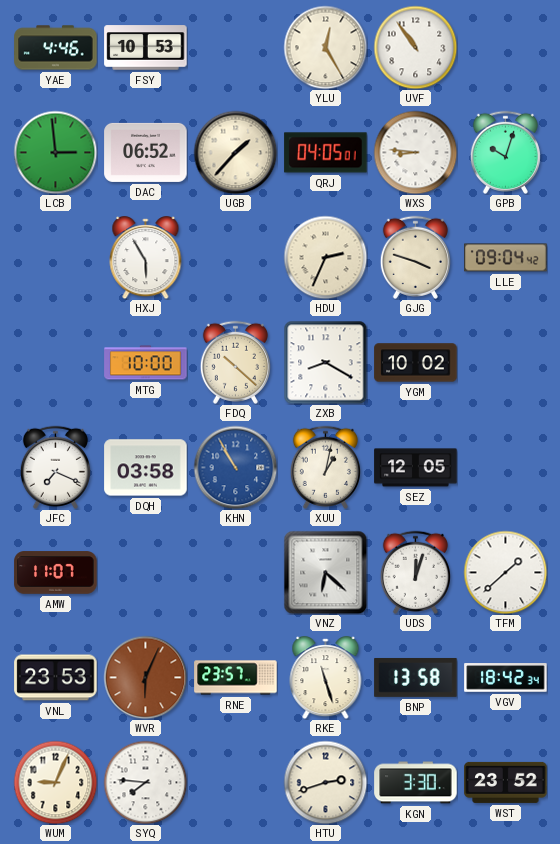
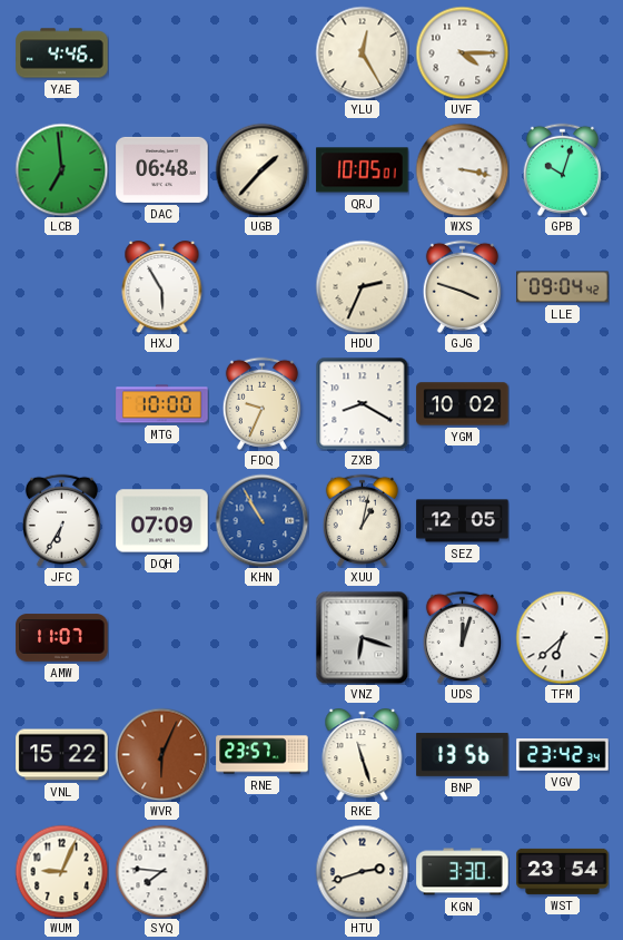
FSY: 10:53 -> none (146, 48)
UVF: 10:54 -> 4:15 (462, 52)
LCB: 2:59 -> 6:59 (61, 169)
DAC: 06:52 -> 06:48 (162, 169)
QRJ: 04:05 -> 10:05 (363, 170)
WXS: 8:46 -> 3:17 (462, 169)
FDQ: 10:22 -> 9:34 (261, 403)
JFC: 7:19 -> 6:35 (61, 520)
DQH: 03:58 -> 07:09 (162, 521)
VNZ: 6:22 -> 6:18 (362, 637)
TFM: 1:38 -> 6:38 (562, 637)
VNL: 23:53 -> 15:22 (62, 755)
BNP: 13:58 -> 13:56 (463, 754)
VGV: 18:42 -> 23:42 (563, 755)
WST: 23:52 -> 23:54 (563, 871)
